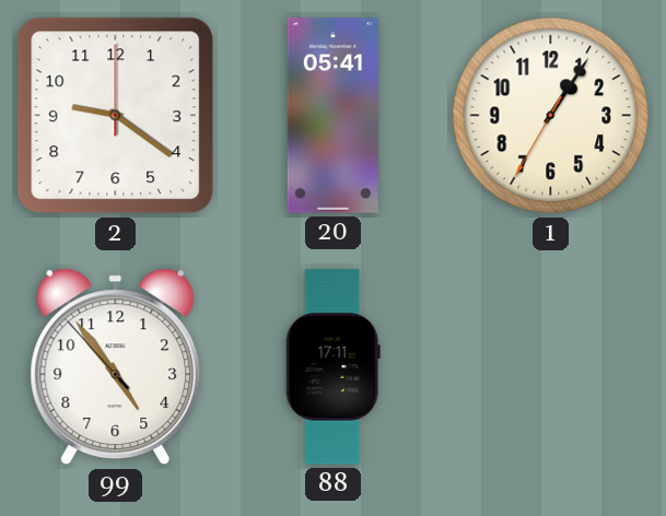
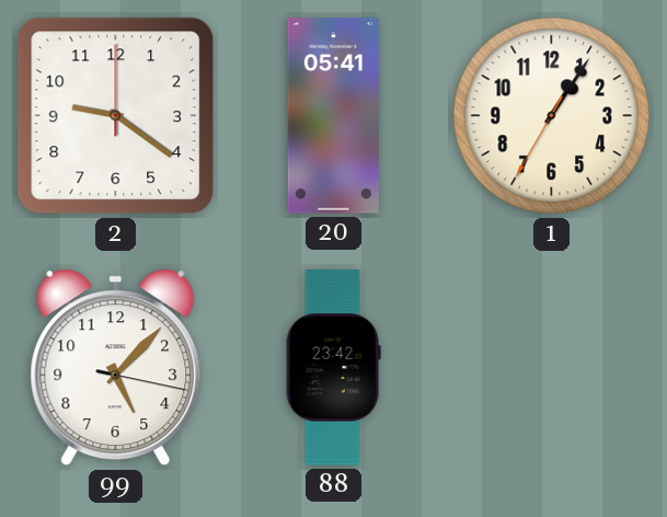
99: 4:53 -> 5:07 (116, 368)
88: 17:11 -> 23:42 (333, 368)
